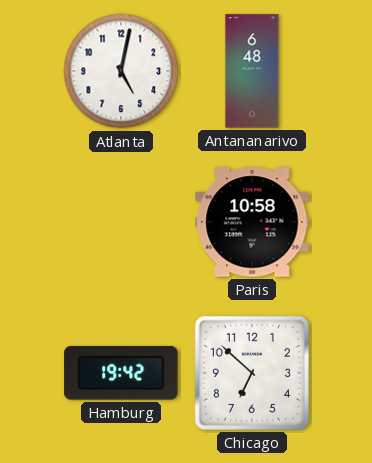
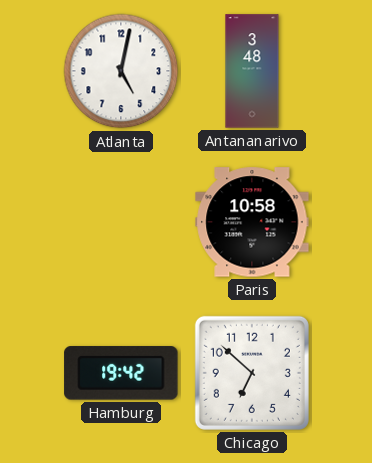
Antananarivo: 6:48 -> 3:48 (252, 71)
